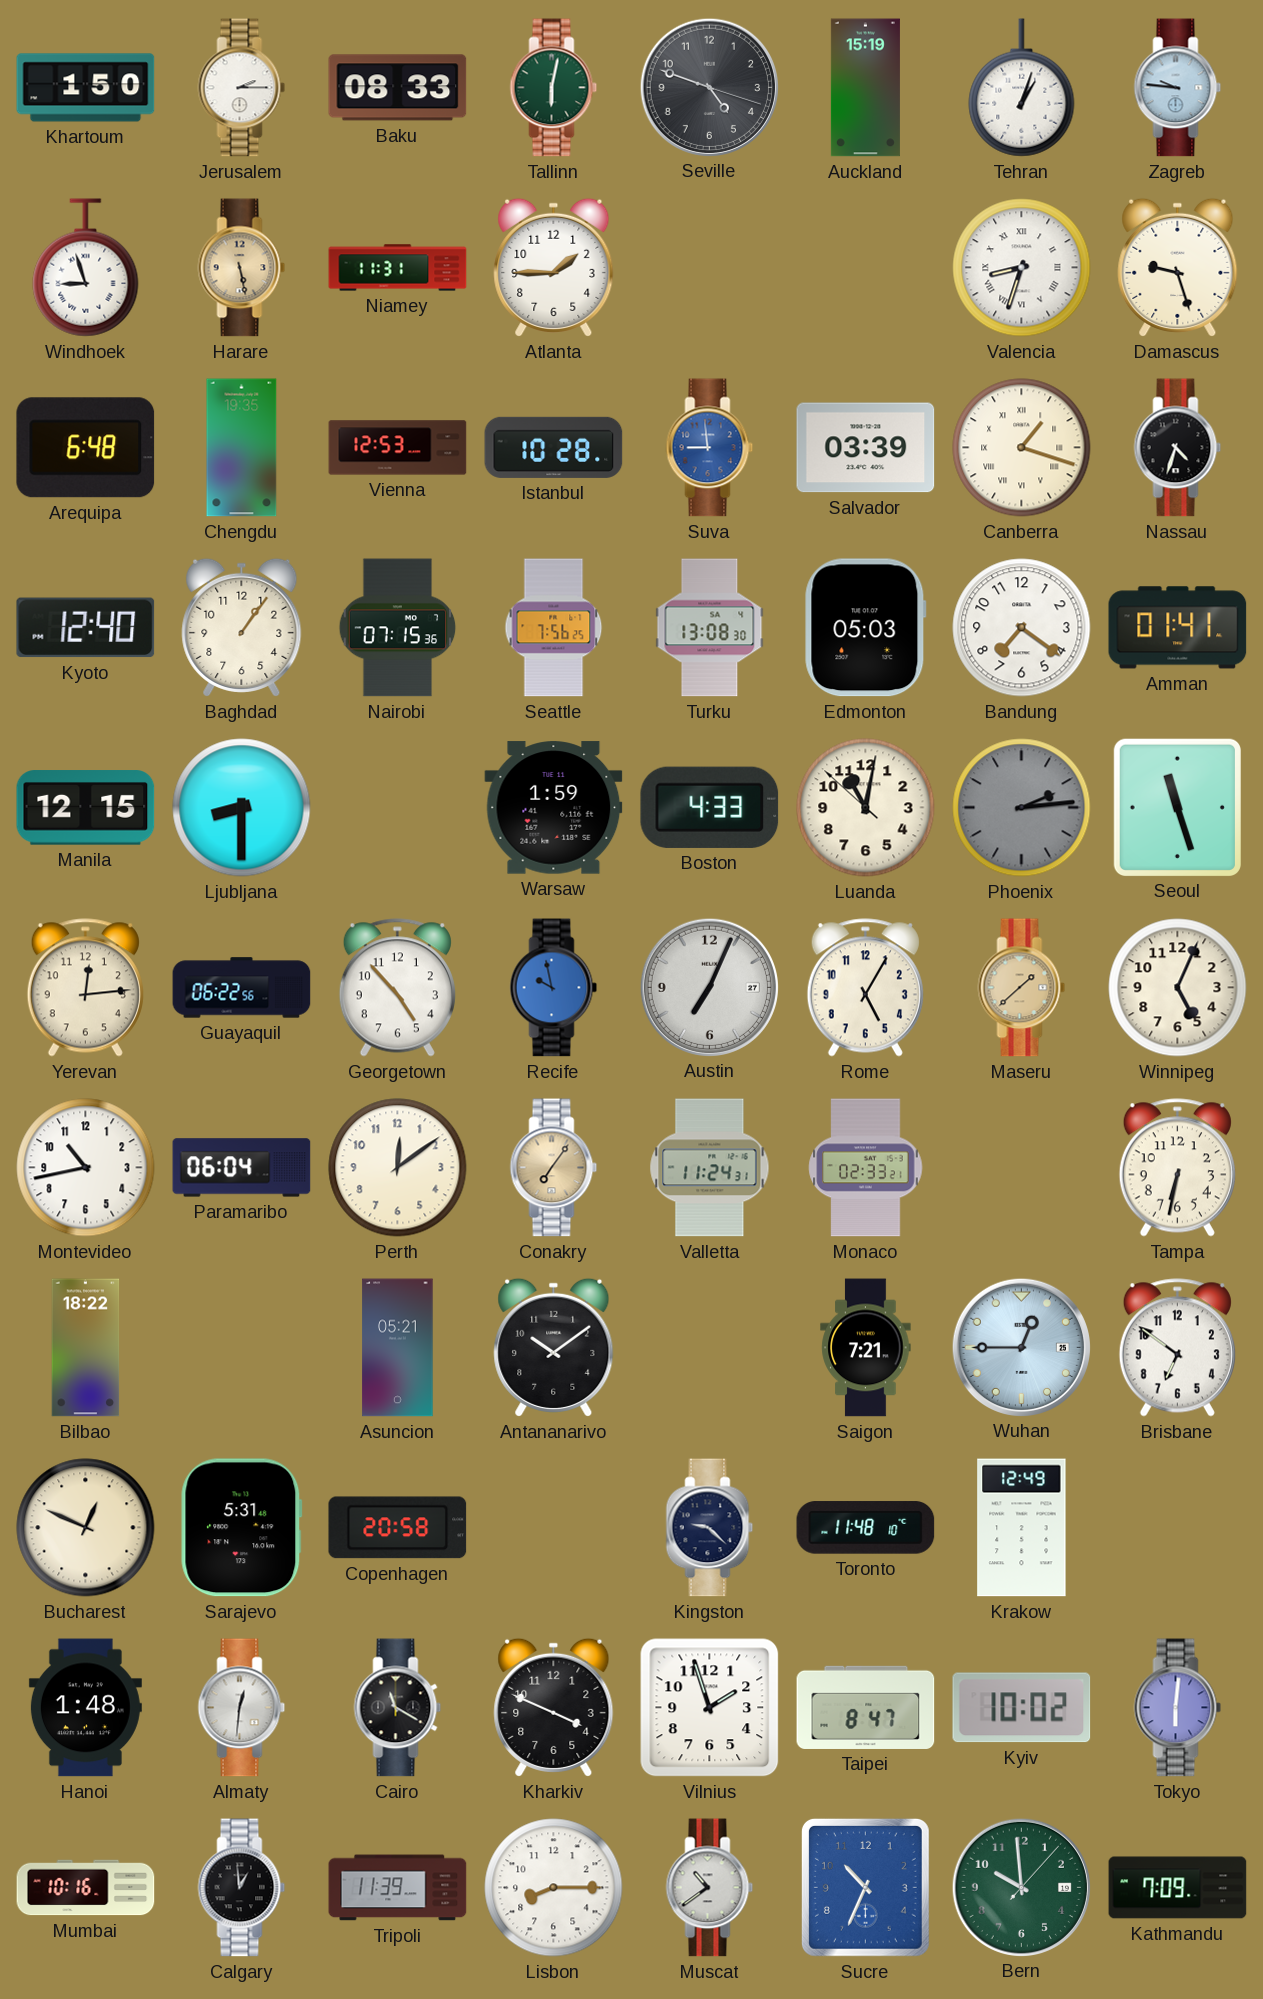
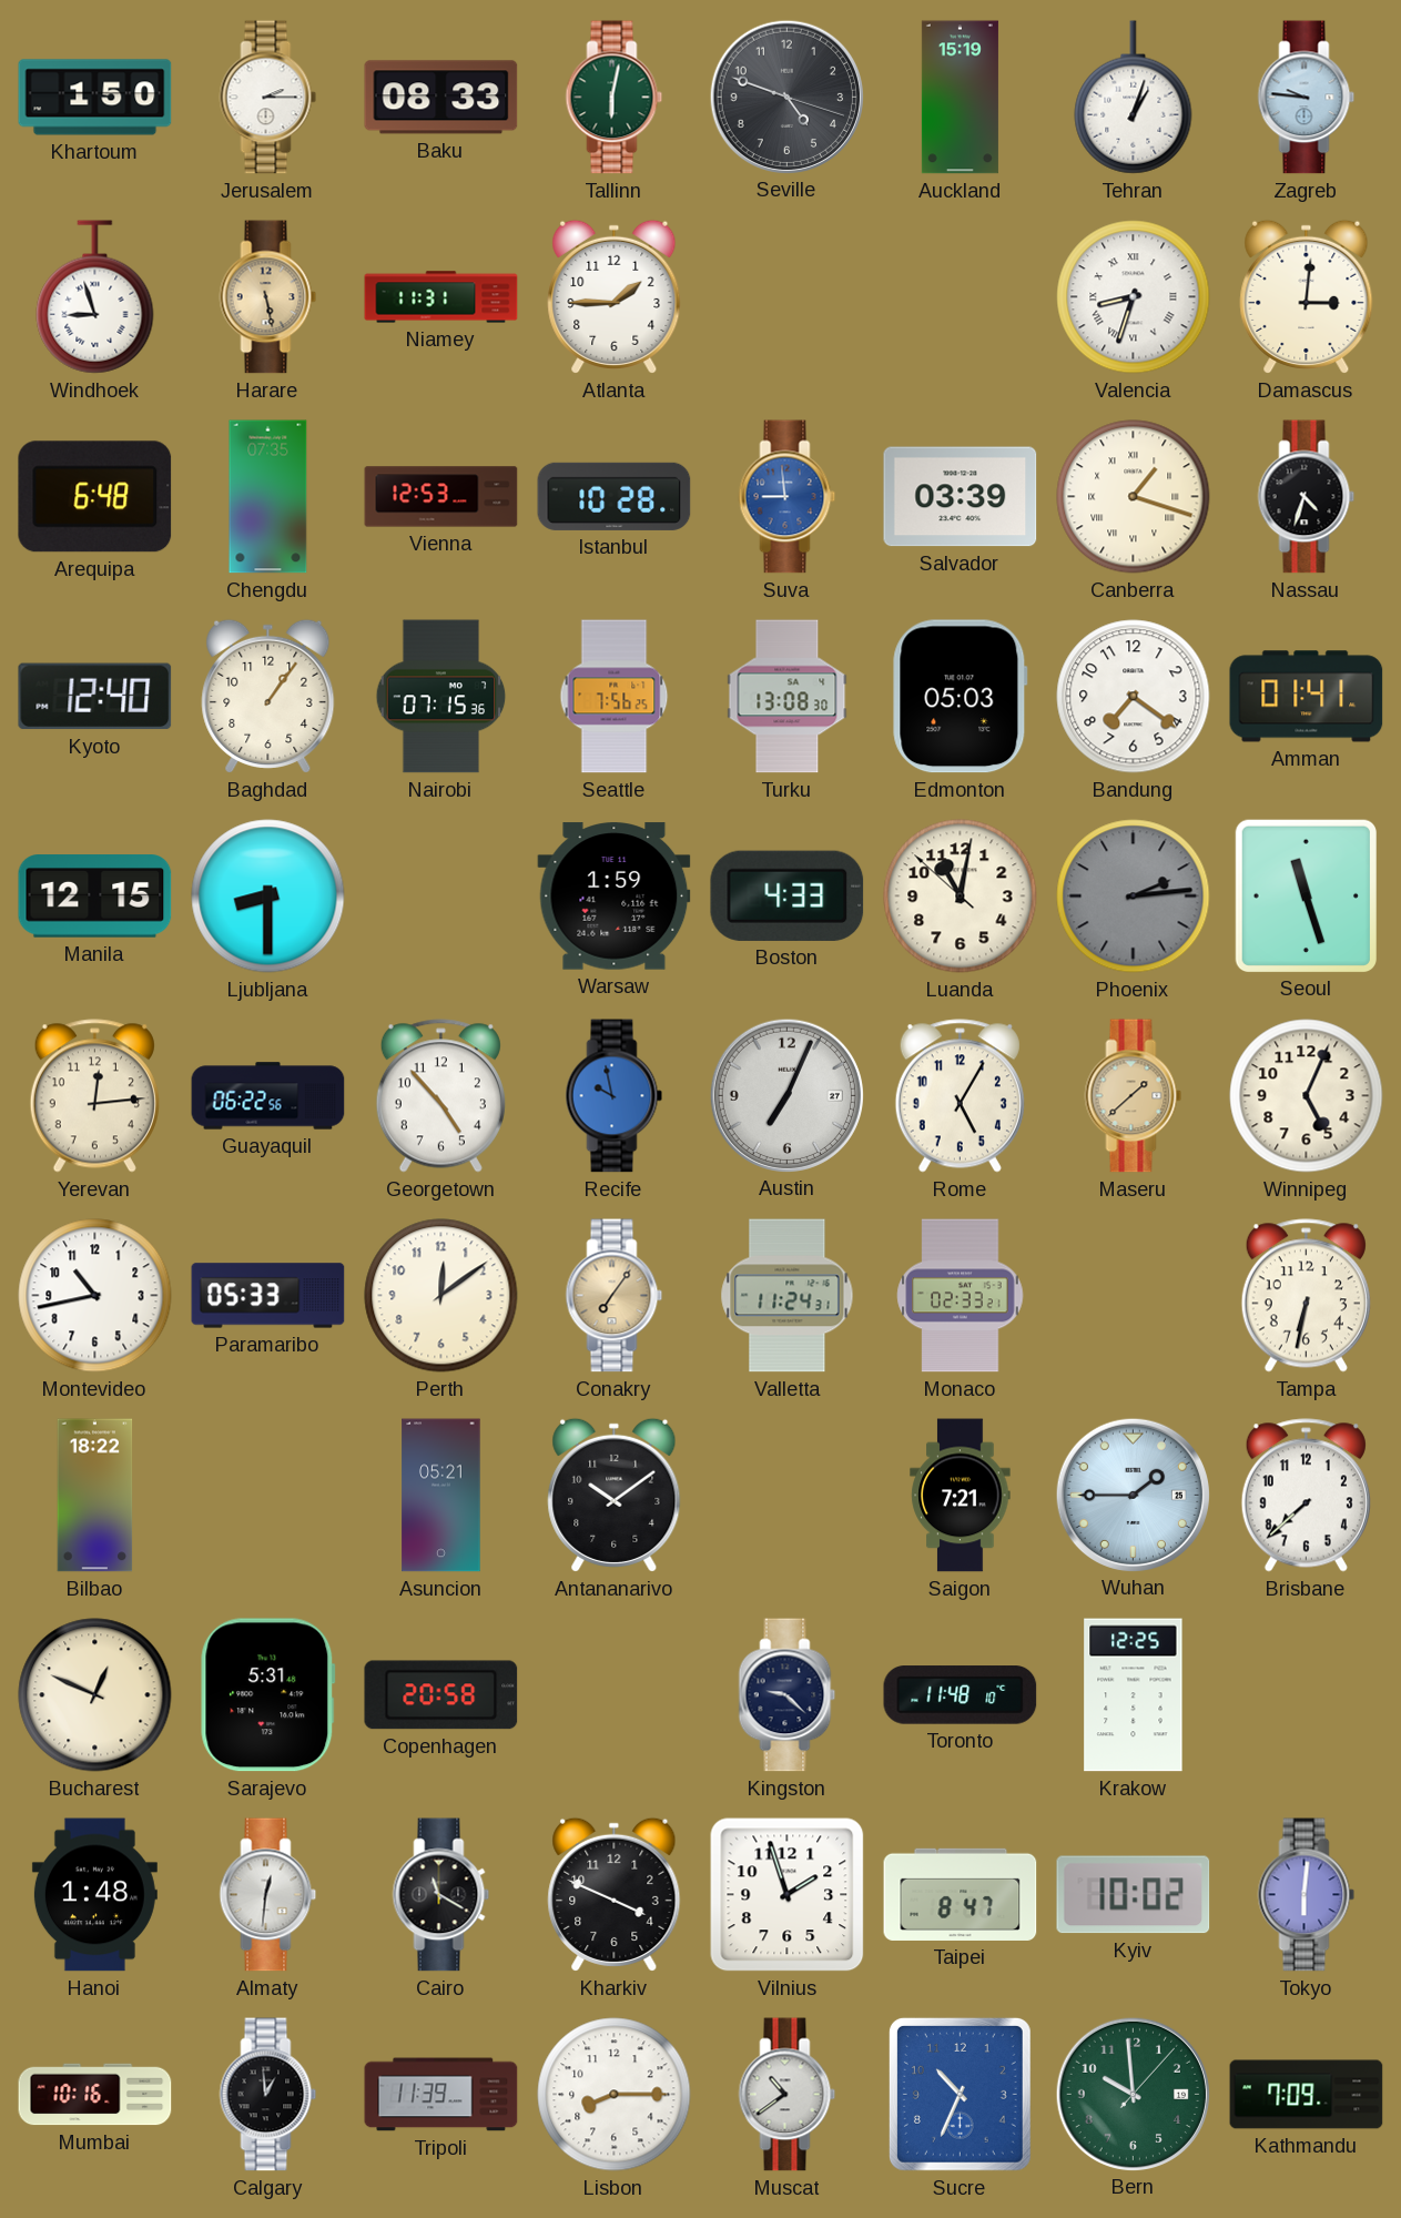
Damascus: 9:27 -> 3:01 (1307, 296)
Chengdu: 19:35 -> 07:35 (268, 497)
Paramaribo: 06:04 -> 05:33 (268, 1296)
Wuhan: 12:45 -> 1:45 (1133, 1495)
Brisbane: 6:51 -> 7:38 (1306, 1496)
Krakow: 12:49 -> 12:25 (1134, 1695)
